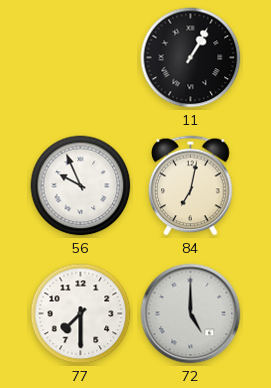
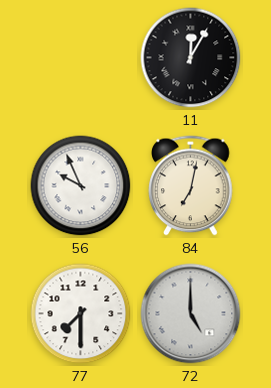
11: 1:05 -> 12:05 (191, 58)
